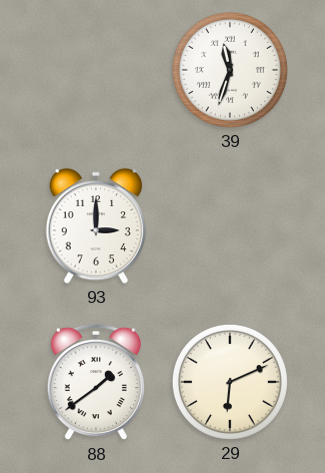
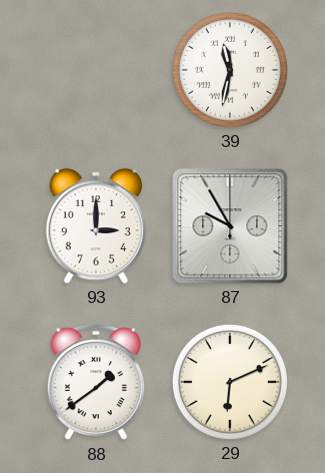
39: 11:33 -> 11:32 (230, 70)
87: none -> 9:55 (230, 226)
